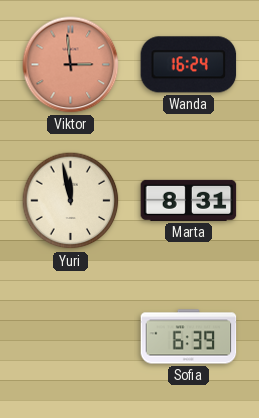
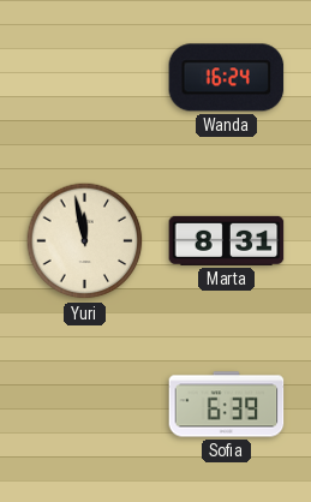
Viktor: 2:59 -> none (71, 65)
